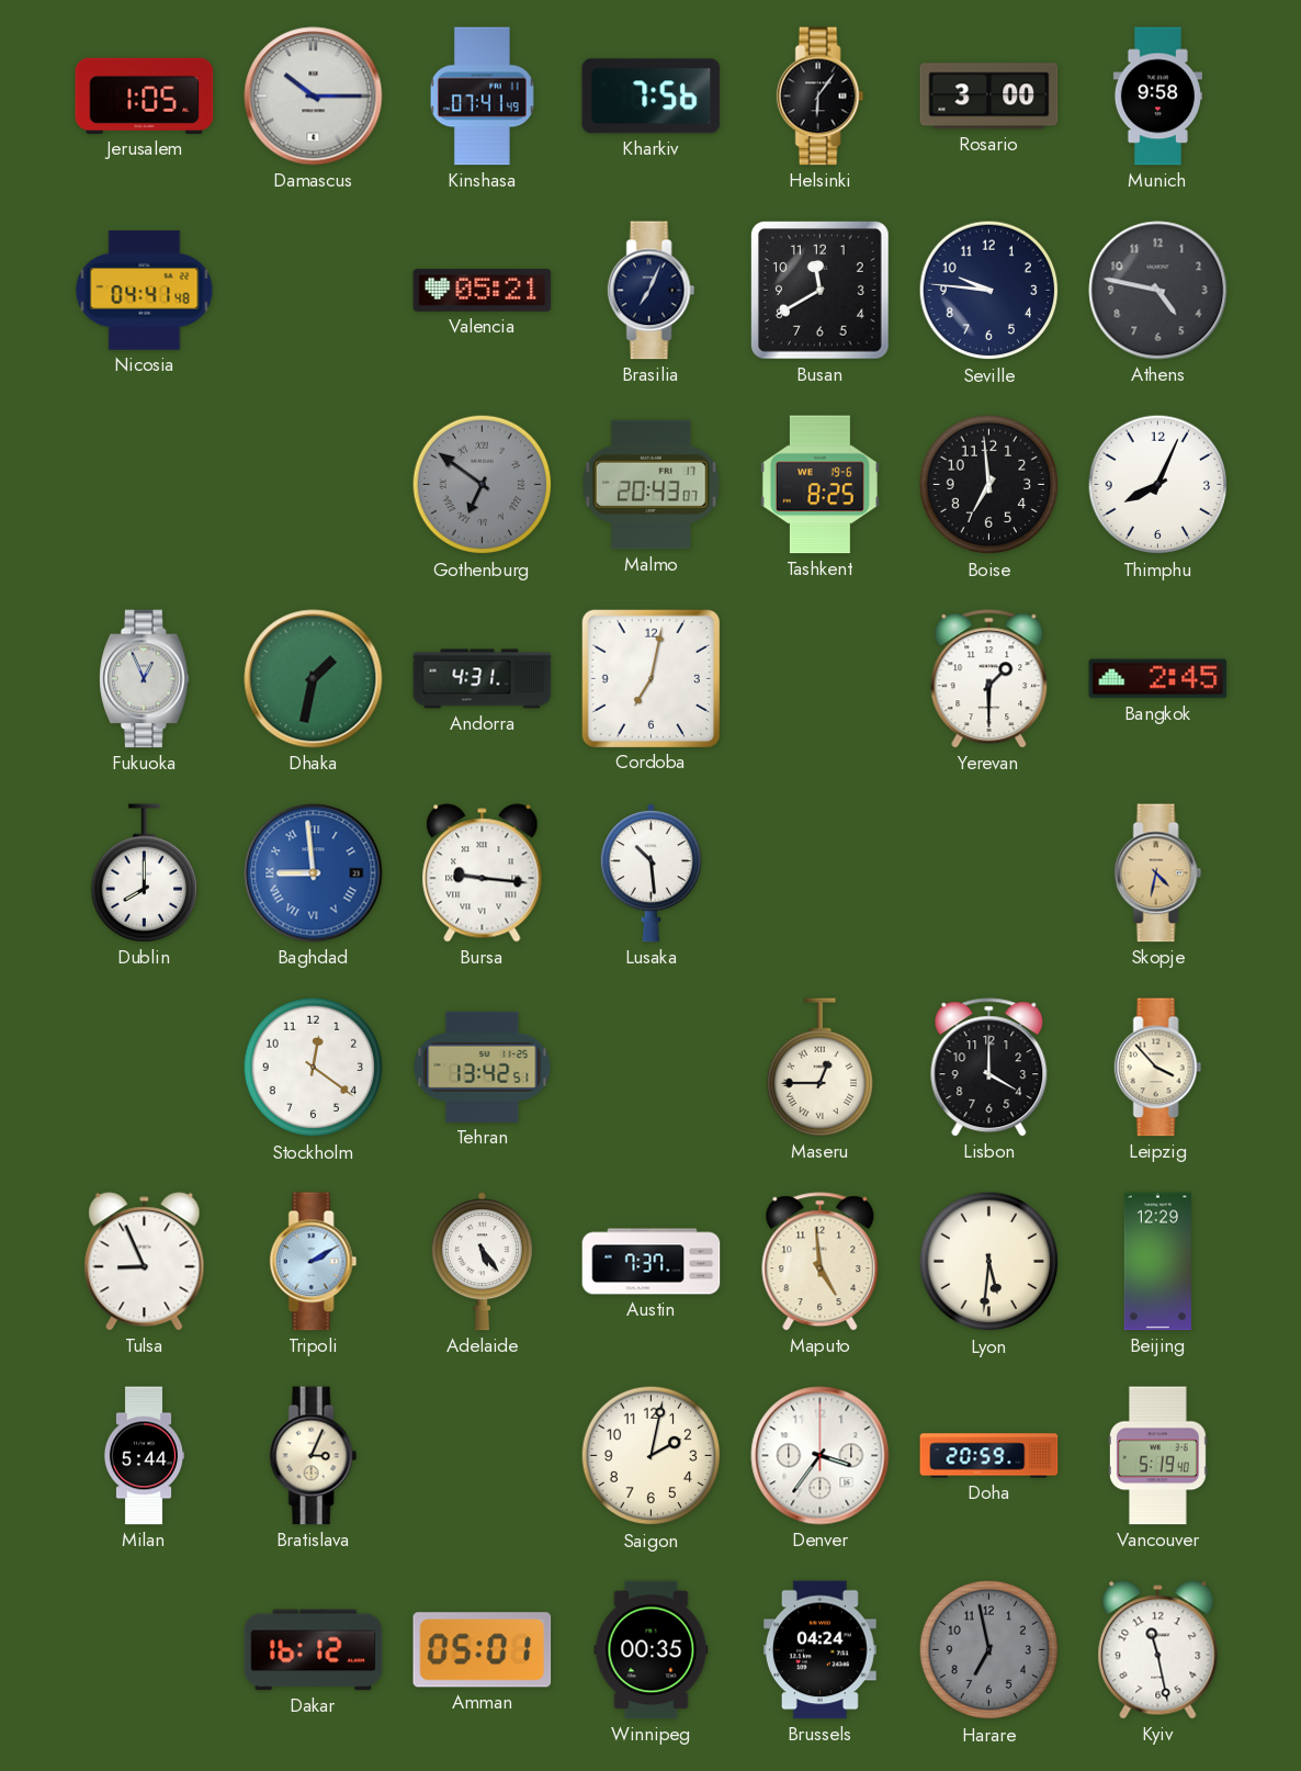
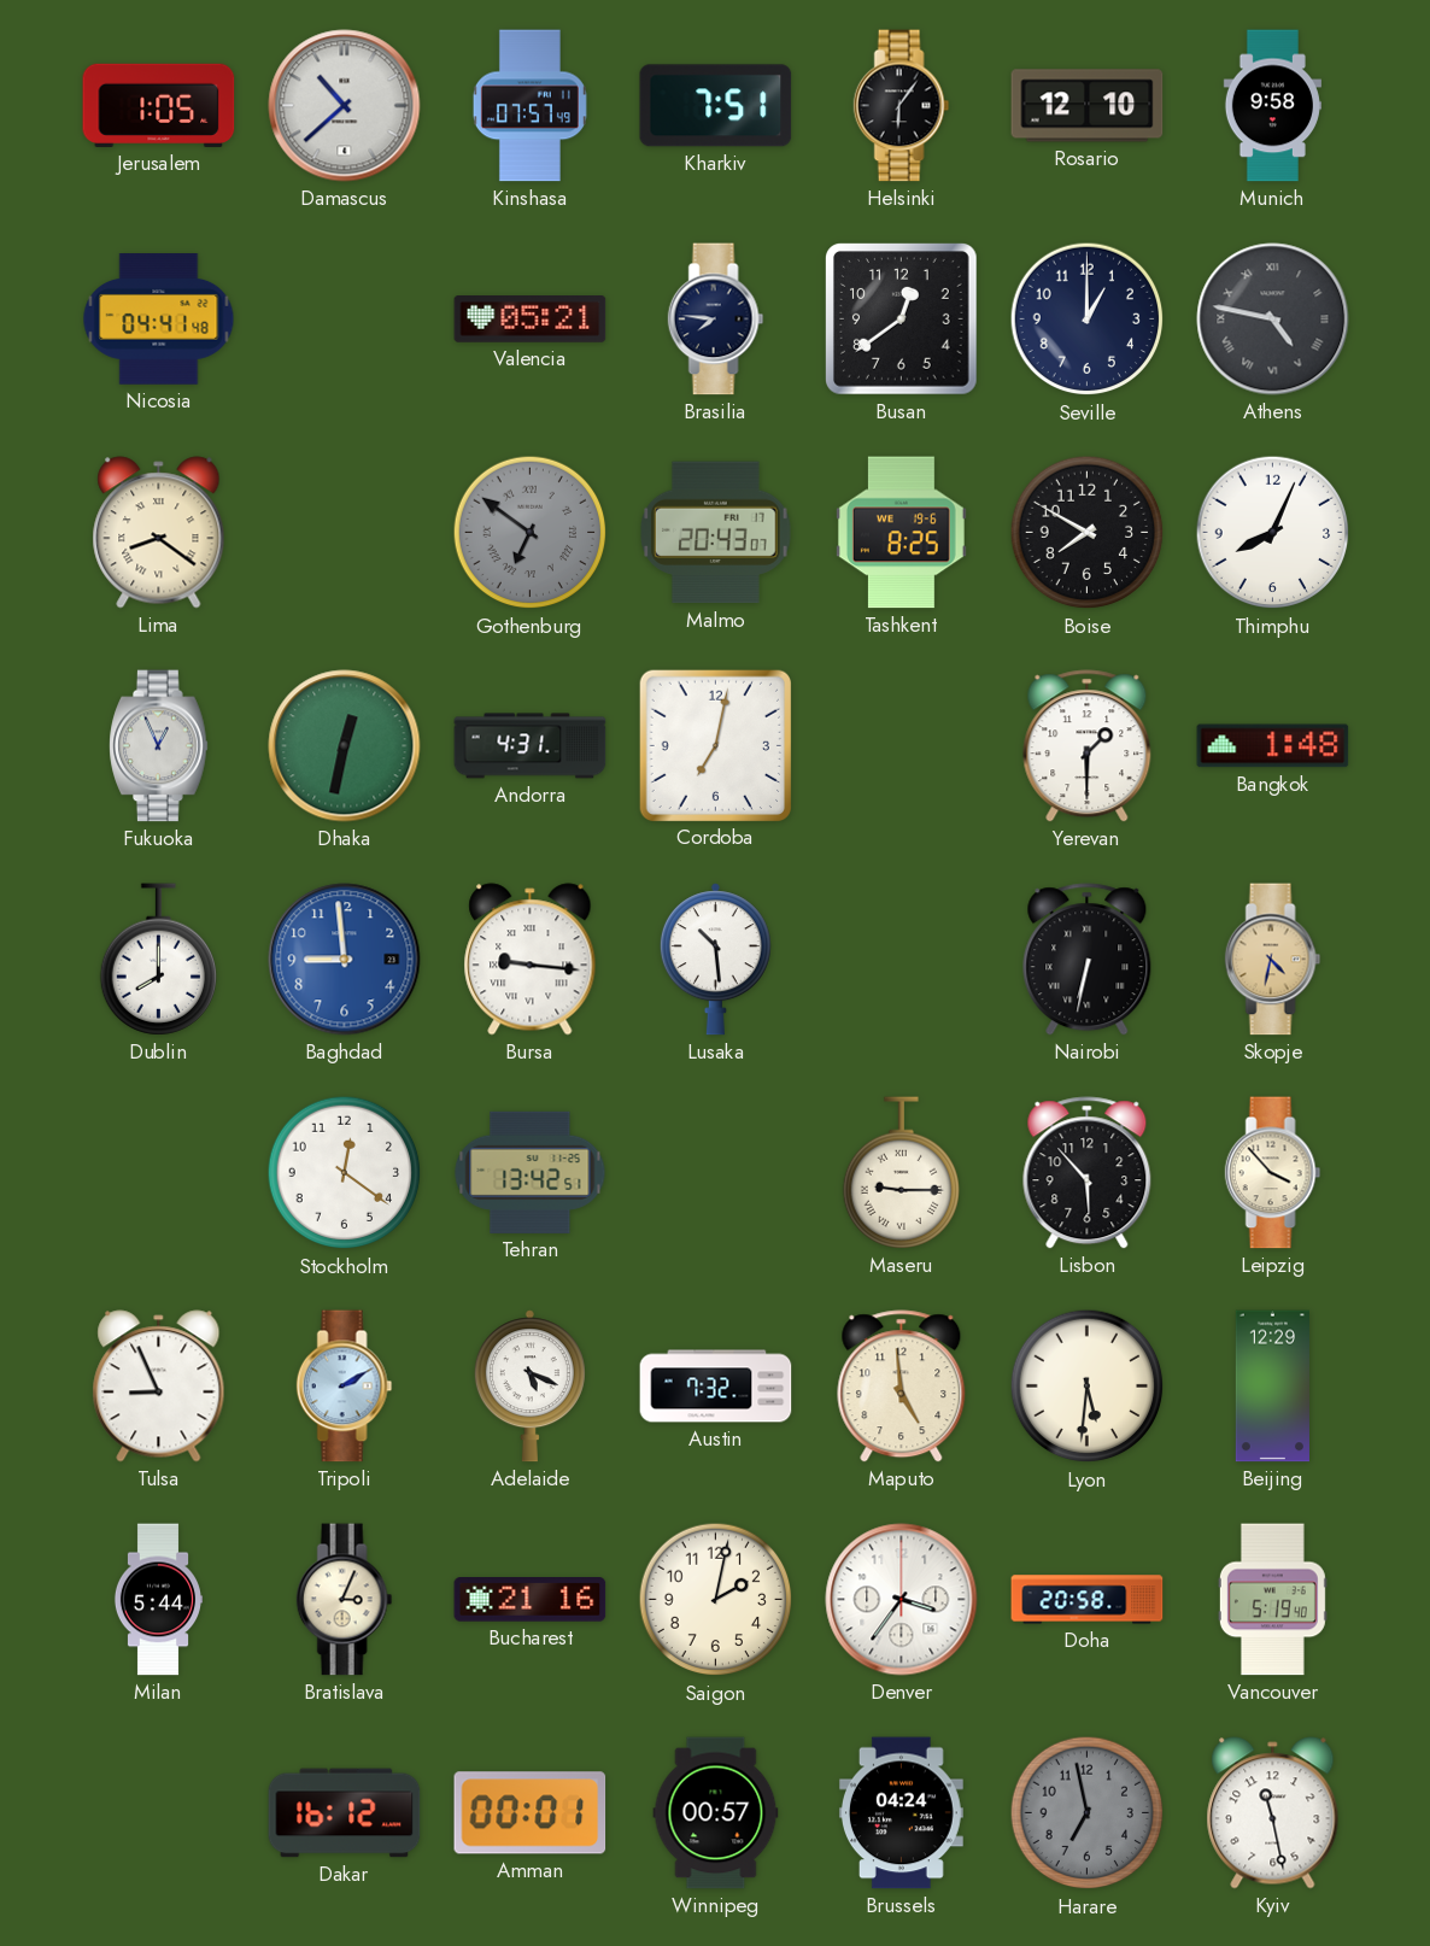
Damascus: 10:15 -> 10:38 (345, 106)
Kinshasa: 07:41 -> 07:57 (529, 106)
Kharkiv: 7:56 -> 7:51 (716, 106)
Rosario: 3:00 -> 12:10 (1088, 106)
Brasilia: 7:04 -> 7:46 (716, 320)
Busan: 11:40 -> 12:39 (902, 320)
Seville: 9:46 -> 1:00 (1088, 320)
Athens numerals: Arabic -> Roman (1273, 320)
Lima: none -> 8:21 (159, 533)
Boise: 6:59 -> 7:50 (1088, 533)
Dhaka: 1:32 -> 12:32 (345, 746)
Bangkok: 2:45 -> 1:48 (1273, 746)
Baghdad numerals: Roman -> Arabic (345, 960)
Nairobi: none -> 6:32 (1088, 960)
Maseru: 12:45 -> 9:15 (901, 1173)
Lisbon: 4:00 -> 5:53 (1088, 1173)
Adelaide: 5:24 -> 5:19 (529, 1387)
Austin: 7:37 -> 7:32 (716, 1387)
Bucharest: none -> 21:16 (531, 1600)
Doha: 20:59 -> 20:58 (1088, 1600)
Amman: 05:01 -> 00:01 (531, 1813)
Winnipeg: 00:35 -> 00:57 (716, 1813)
